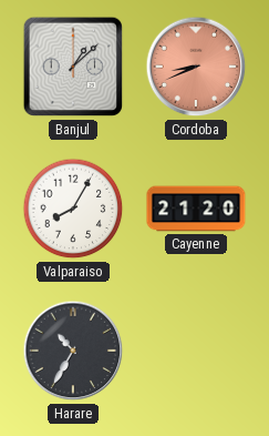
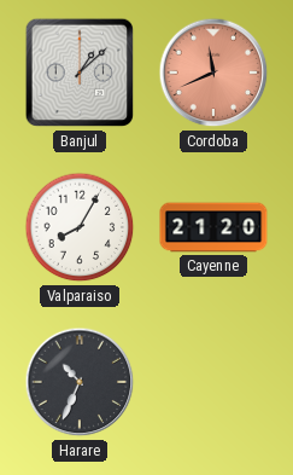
Cordoba: 8:41 -> 11:41 (213, 73)
Harare: 10:35 -> 10:34 (80, 382)
